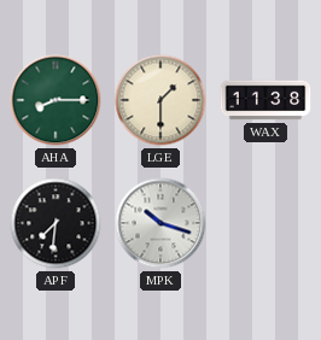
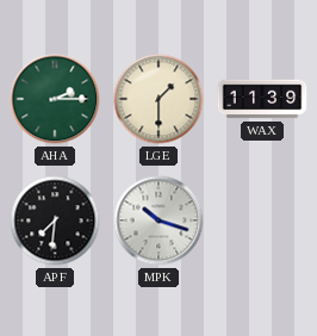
AHA: 8:15 -> 2:15 (55, 99)
WAX: 11:38 -> 11:39 (262, 99)
